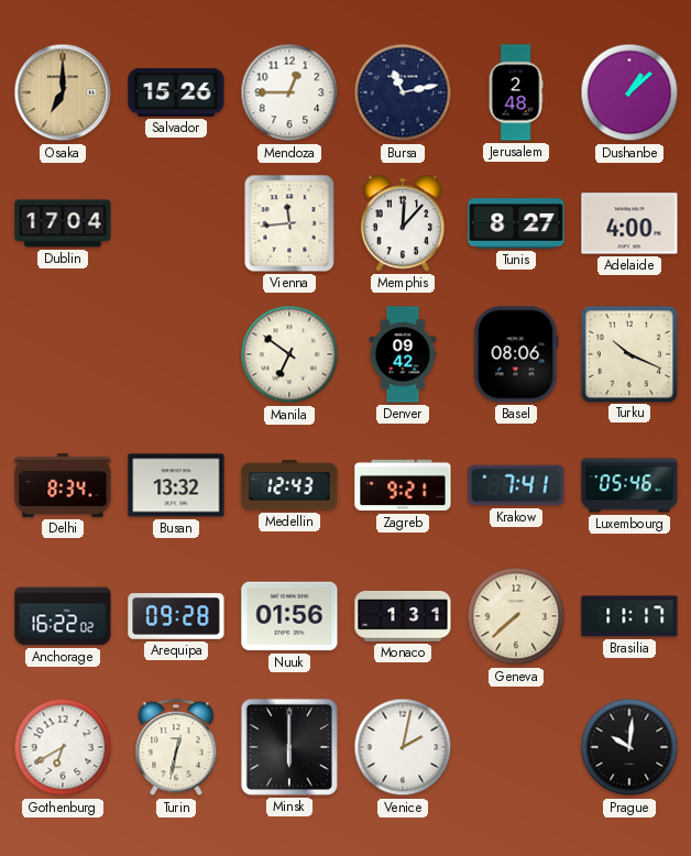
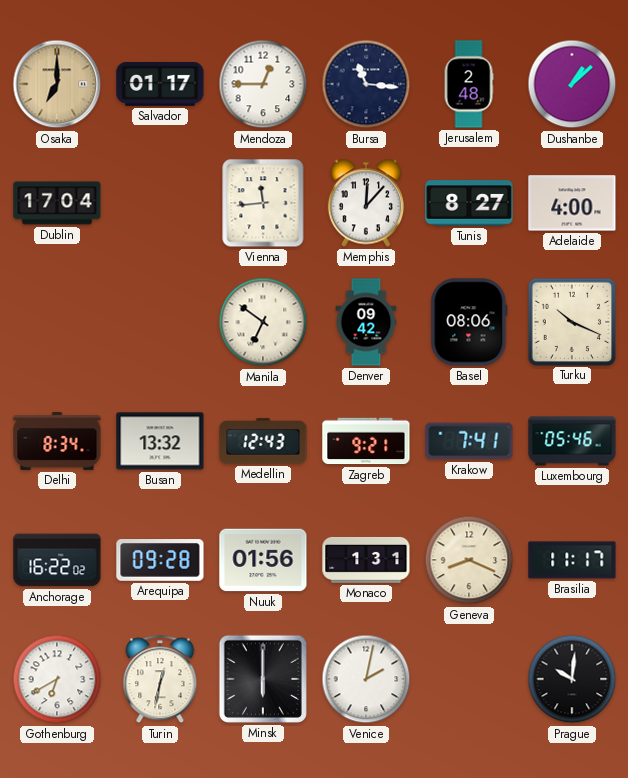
Salvador: 15:26 -> 01:17 (160, 84)
Bursa: 11:13 -> 11:16 (366, 84)
Geneva: 7:38 -> 8:19 (469, 560)
